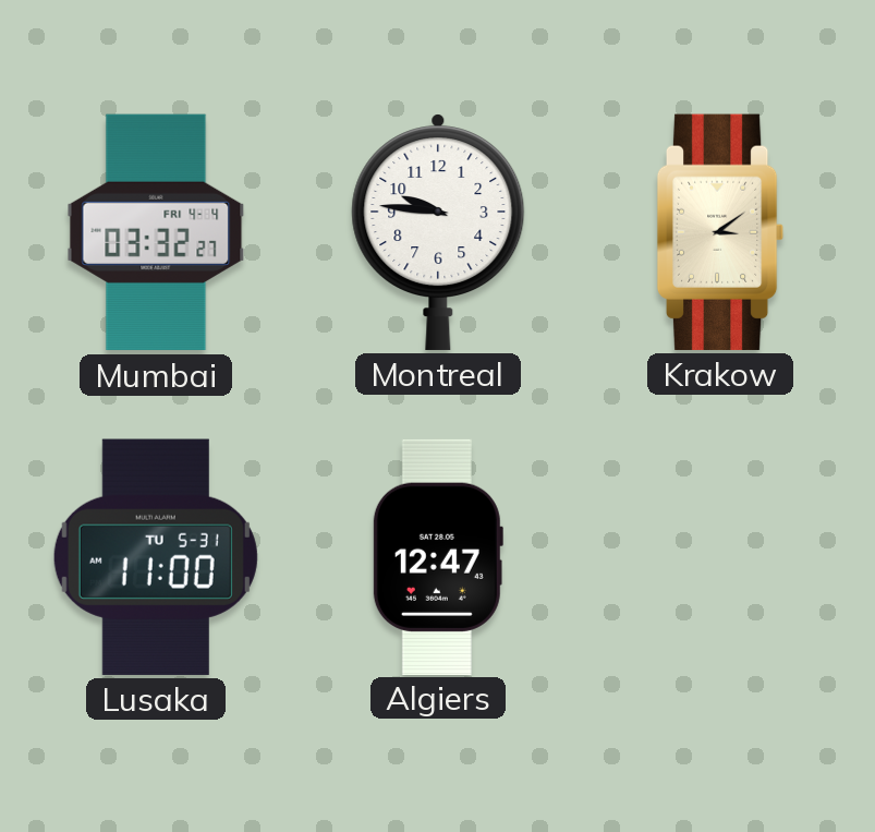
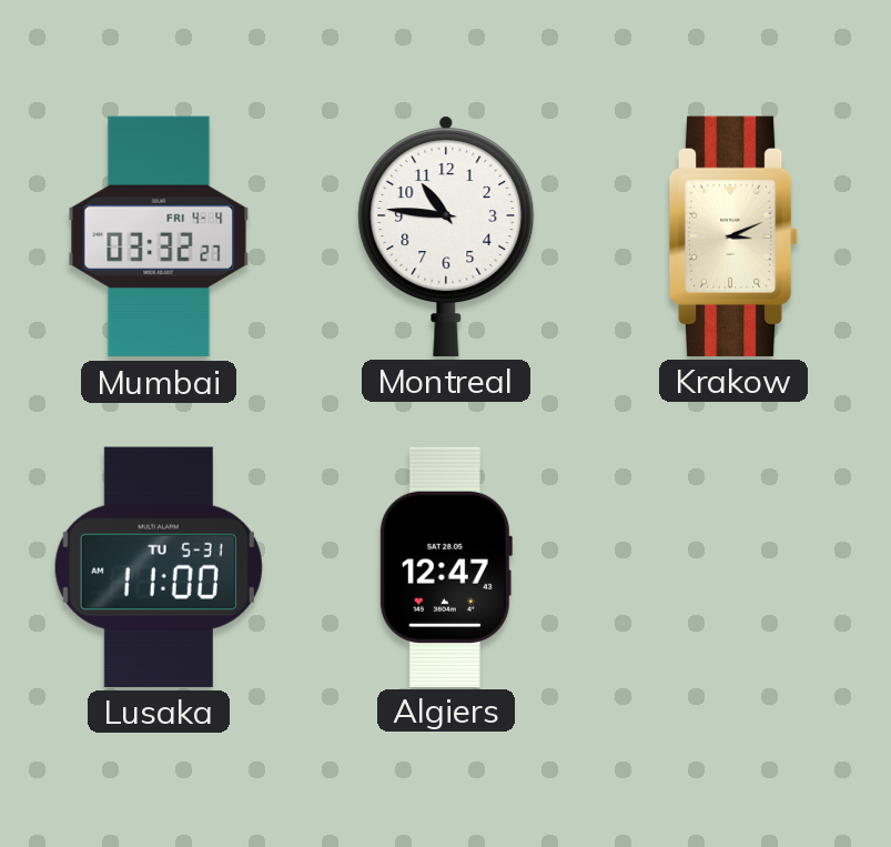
Montreal: 9:46 -> 10:46 (446, 236)
Krakow: 3:09 -> 3:11 (733, 236)
